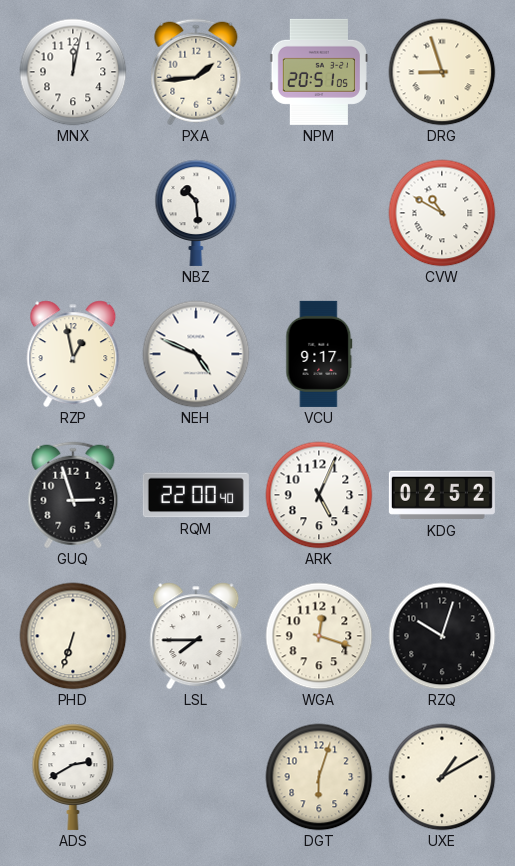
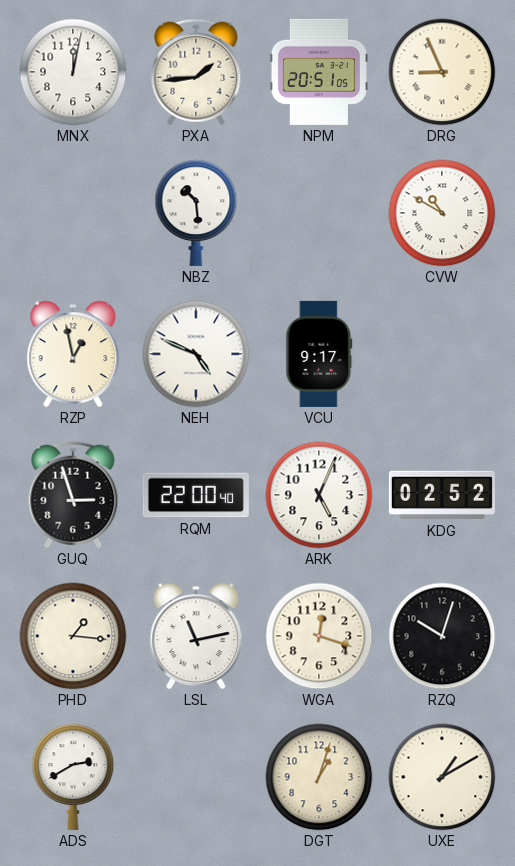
DRG: 8:57 -> 8:56 (442, 72)
PHD: 6:33 -> 1:16 (73, 636)
LSL: 7:45 -> 11:13 (196, 636)
DGT: 6:03 -> 1:03 (319, 777)
